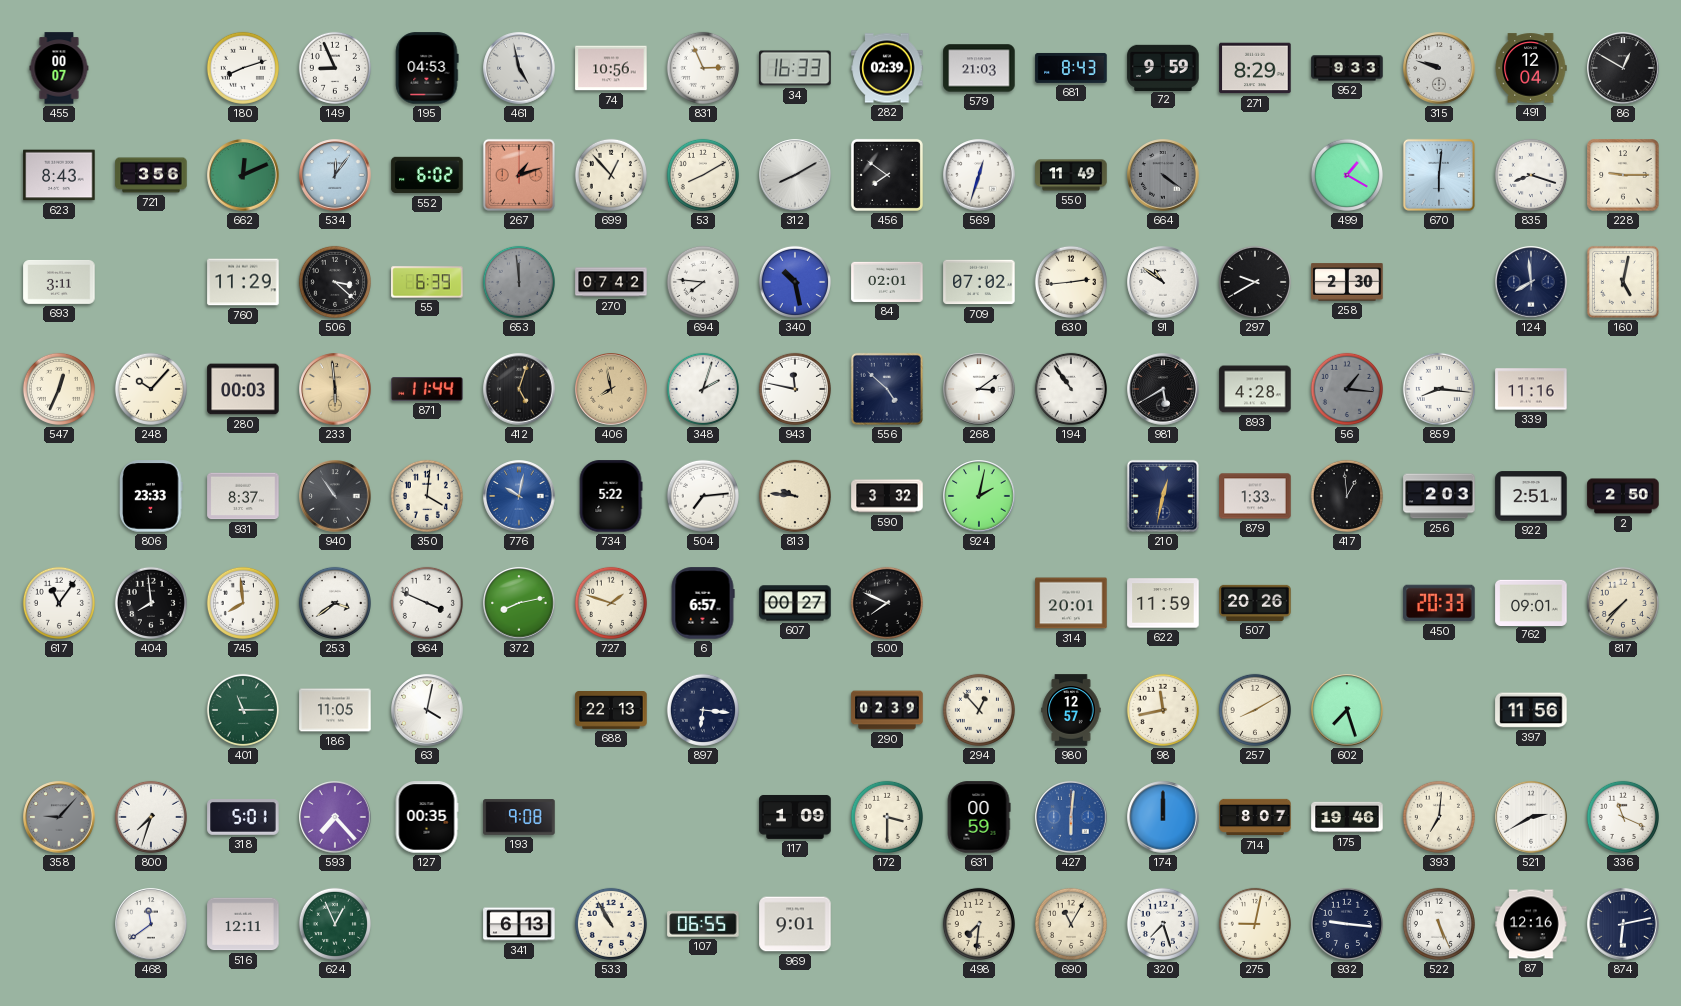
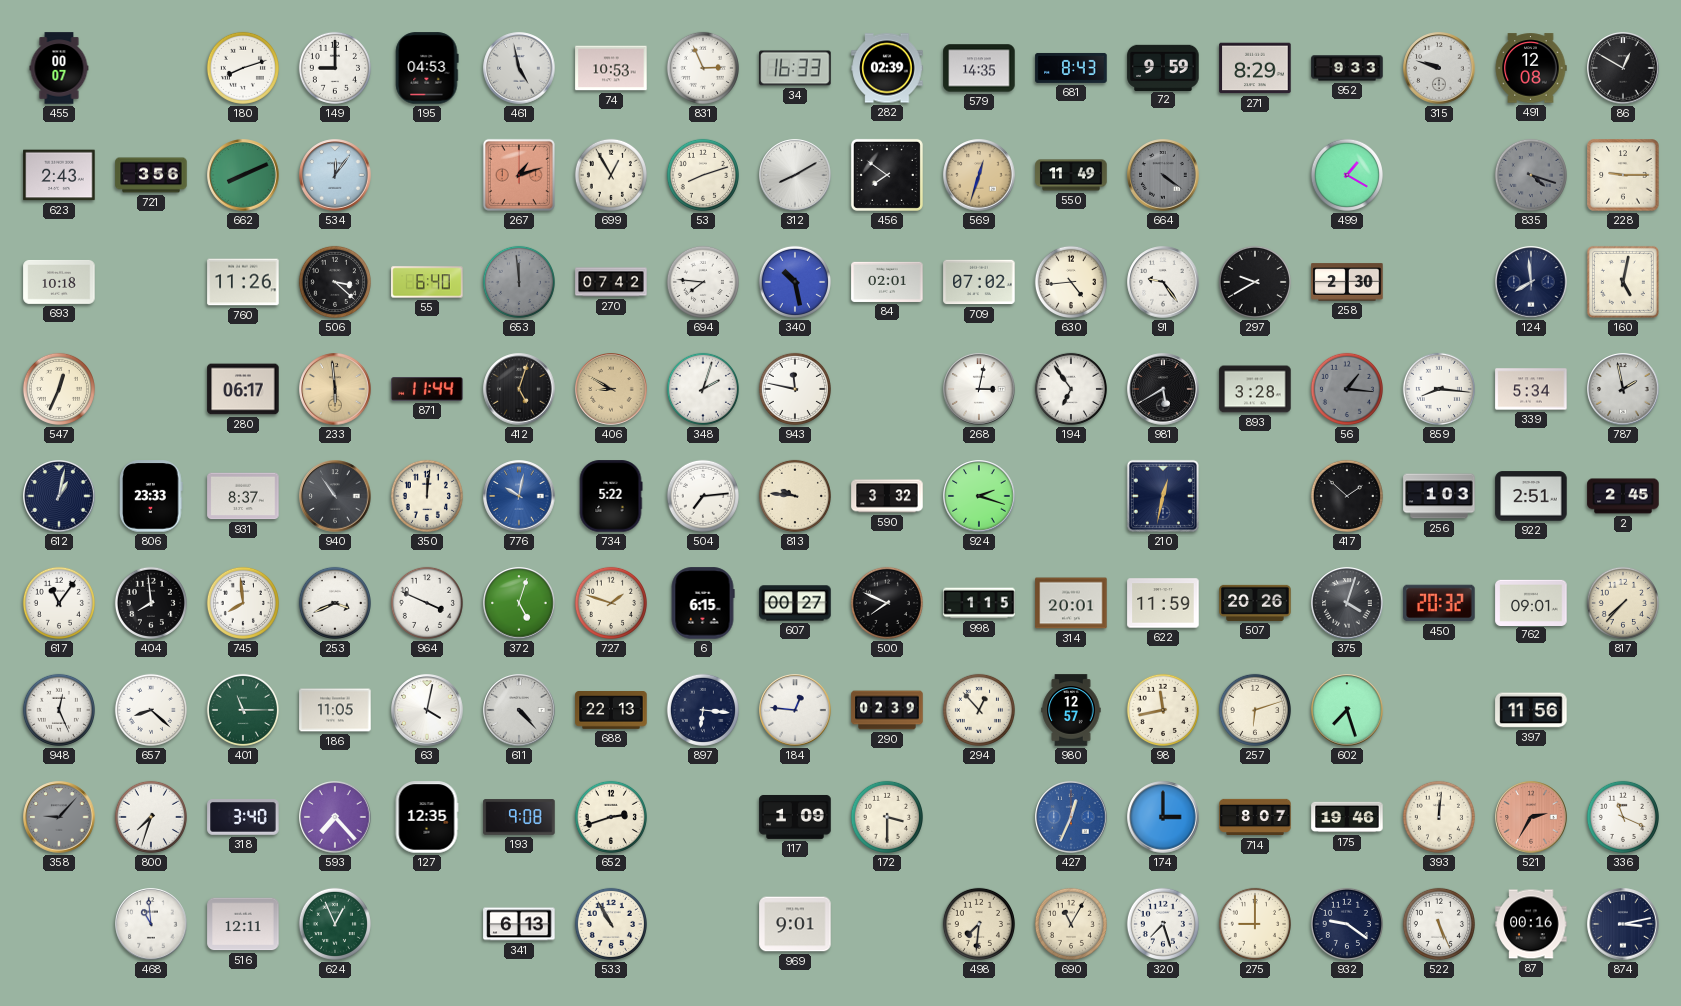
149: 8:56 -> 9:00 (335, 68)
74: 10:56 -> 10:53 (611, 68)
579: 21:03 -> 14:35 (979, 68)
491: 12:04 -> 12:08 (1531, 68)
623: 8:43 -> 2:43 (59, 175)
662: 12:11 -> 8:11 (243, 175)
552: 6:02 -> none (427, 175)
699: 12:53 -> 12:55 (611, 175)
53: 8:10 -> 8:12 (703, 175)
569 dial: white -> champagne (979, 175)
670: 6:01 -> none (1439, 175)
835: 8:18 -> 4:18 (1531, 175)
835 dial: white -> grey (1531, 175)
693: 3:11 -> 10:18 (59, 282)
760: 11:29 -> 11:26 (243, 282)
55: 6:39 -> 6:40 (427, 282)
630: 2:44 -> 4:44 (1071, 282)
91: 10:51 -> 9:24 (1163, 282)
248: 10:07 -> none (151, 389)
280: 00:03 -> 06:17 (243, 389)
406: 7:58 -> 8:50 (611, 389)
556: 4:52 -> none (887, 389)
268: 3:09 -> 3:02 (979, 389)
194: 10:54 -> 6:54 (1071, 389)
893: 4:28 -> 3:28 (1255, 389)
339: 11:16 -> 5:34 (1531, 389)
787: none -> 1:58 (1623, 389)
612: none -> 1:02 (59, 496)
350: 4:01 -> 12:01 (427, 496)
924: 2:02 -> 2:18 (979, 496)
879: 1:33 -> none (1255, 496)
417: 12:59 -> 1:52 (1347, 496)
256: 2:03 -> 1:03 (1439, 496)
2: 2:50 -> 2:45 (1623, 496)
253: 3:39 -> 3:41 (335, 603)
372: 8:13 -> 5:03 (519, 603)
6: 6:57 -> 6:15 (703, 603)
998: none -> 1:15 (979, 603)
375: none -> 4:03 (1347, 603)
450: 20:33 -> 20:32 (1439, 603)
948: none -> 12:26 (59, 710)
657: none -> 8:22 (151, 710)
611: none -> 4:23 (519, 710)
184: none -> 12:46 (795, 710)
257: 8:10 -> 6:12 (1255, 710)
318: 5:01 -> 3:40 (243, 818)
127: 00:35 -> 12:35 (427, 817)
652: none -> 2:42 (611, 817)
631: 00:59 -> none (979, 817)
427: 6:01 -> 12:34 (1071, 817)
174: 12:00 -> 3:00 (1163, 817)
393: 7:01 -> 12:01 (1439, 817)
521: 2:40 -> 2:35 (1531, 817)
521 dial: white -> salmon (1531, 817)
468: 11:39 -> 10:59 (151, 924)
107: 06:55 -> none (703, 924)
275: 9:02 -> 9:00 (1255, 924)
932: 9:16 -> 9:21 (1347, 924)
87: 12:16 -> 00:16 (1531, 924)
874: 6:13 -> 3:13 (1623, 924)
